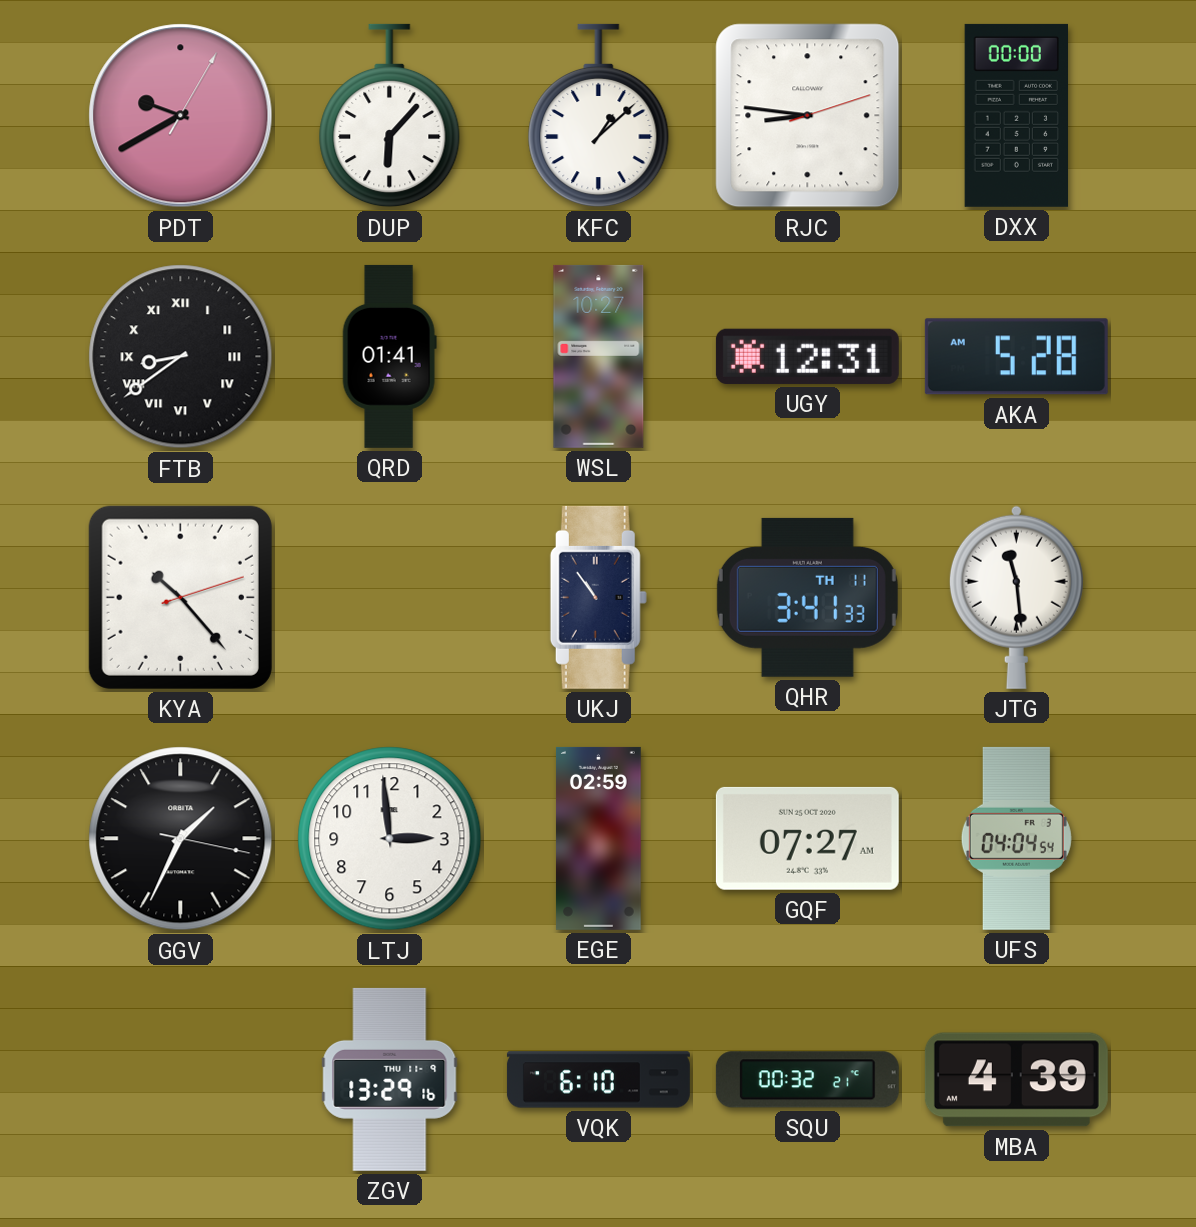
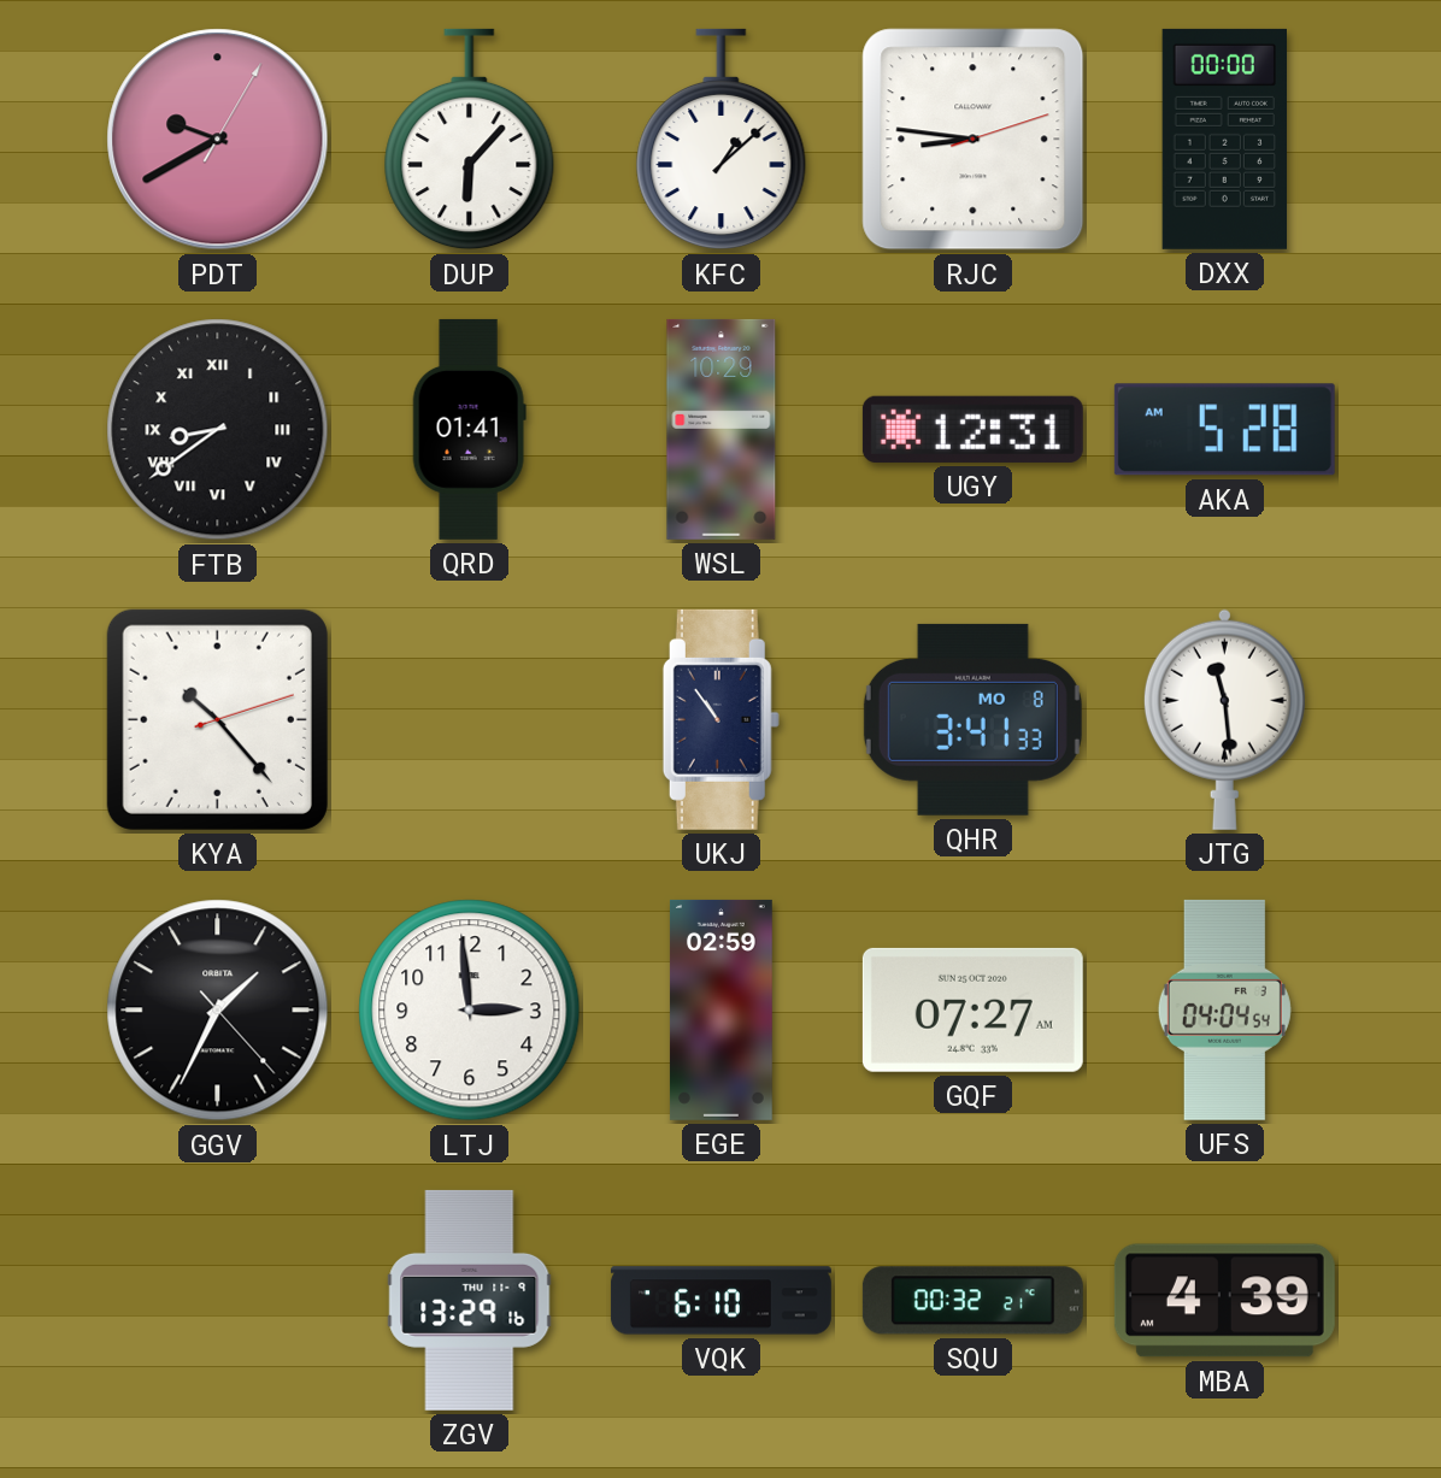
WSL: 10:27 -> 10:29 (722, 429)
QHR date: TH 11 -> MO 8 (972, 719)
GGV: 1:34:17 -> 1:34:23 (218, 1011)
